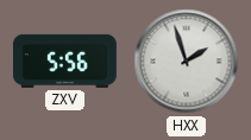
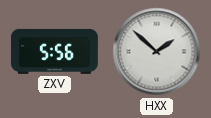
HXX: 1:57 -> 1:52 (157, 52)
